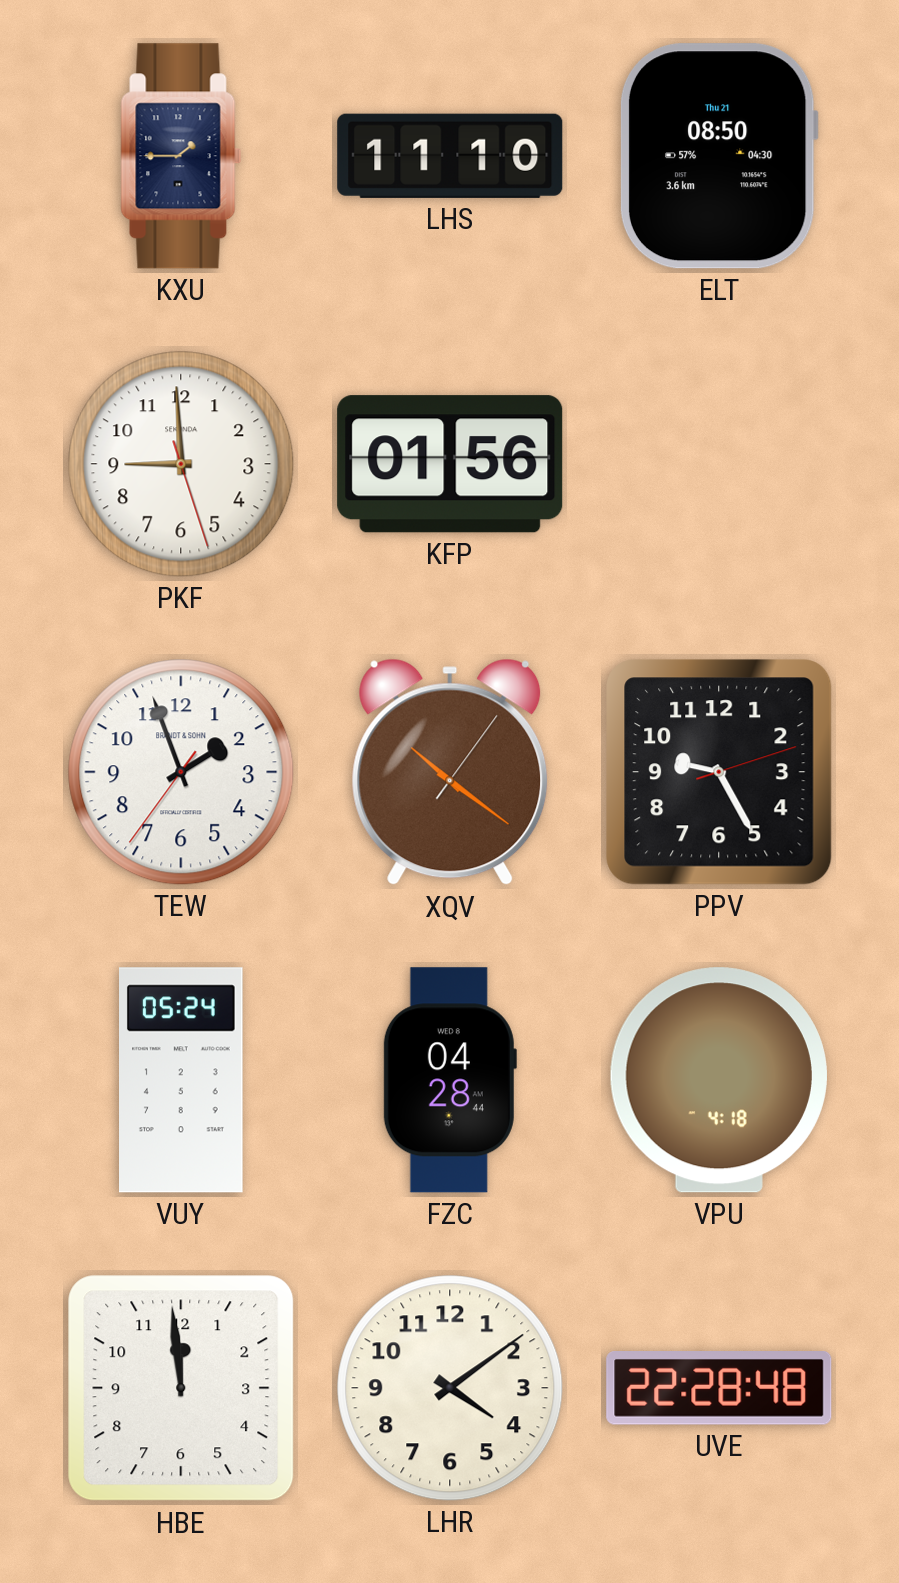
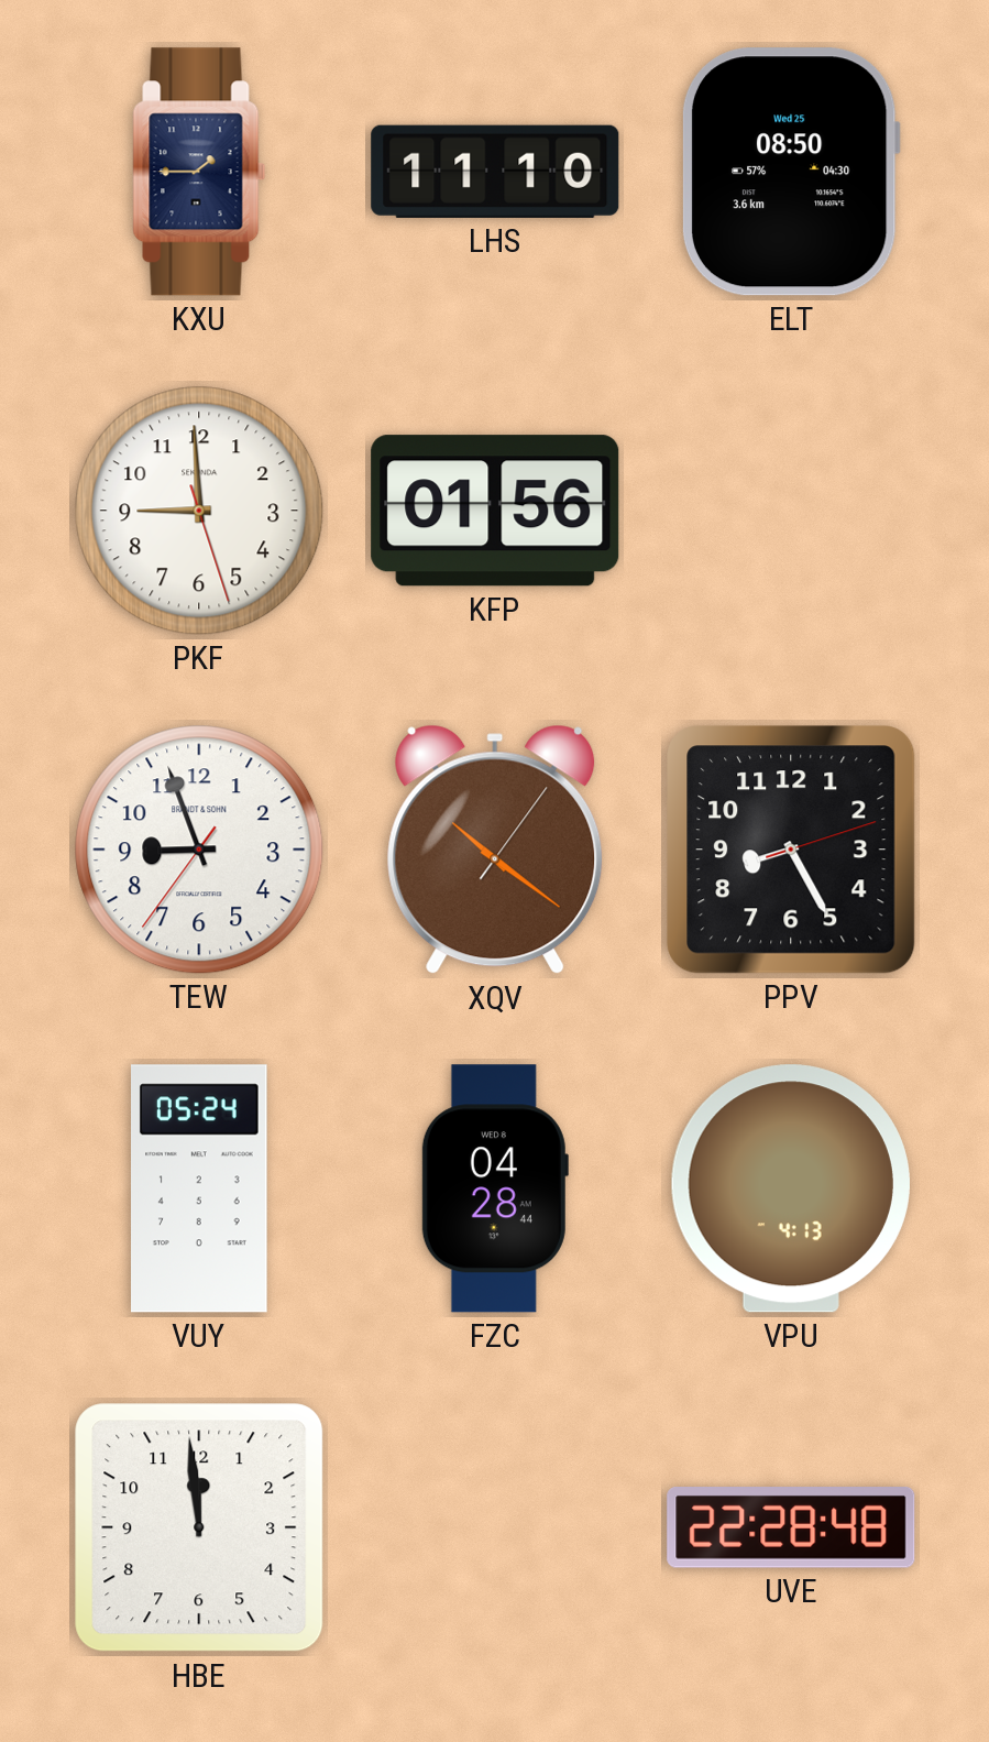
ELT date: Thu 21 -> Wed 25 (791, 172)
TEW: 1:56 -> 8:56 (199, 850)
PPV: 9:25 -> 8:25 (791, 850)
VPU: 4:18 -> 4:13 (791, 1188)
LHR: 4:09 -> none (450, 1388)
